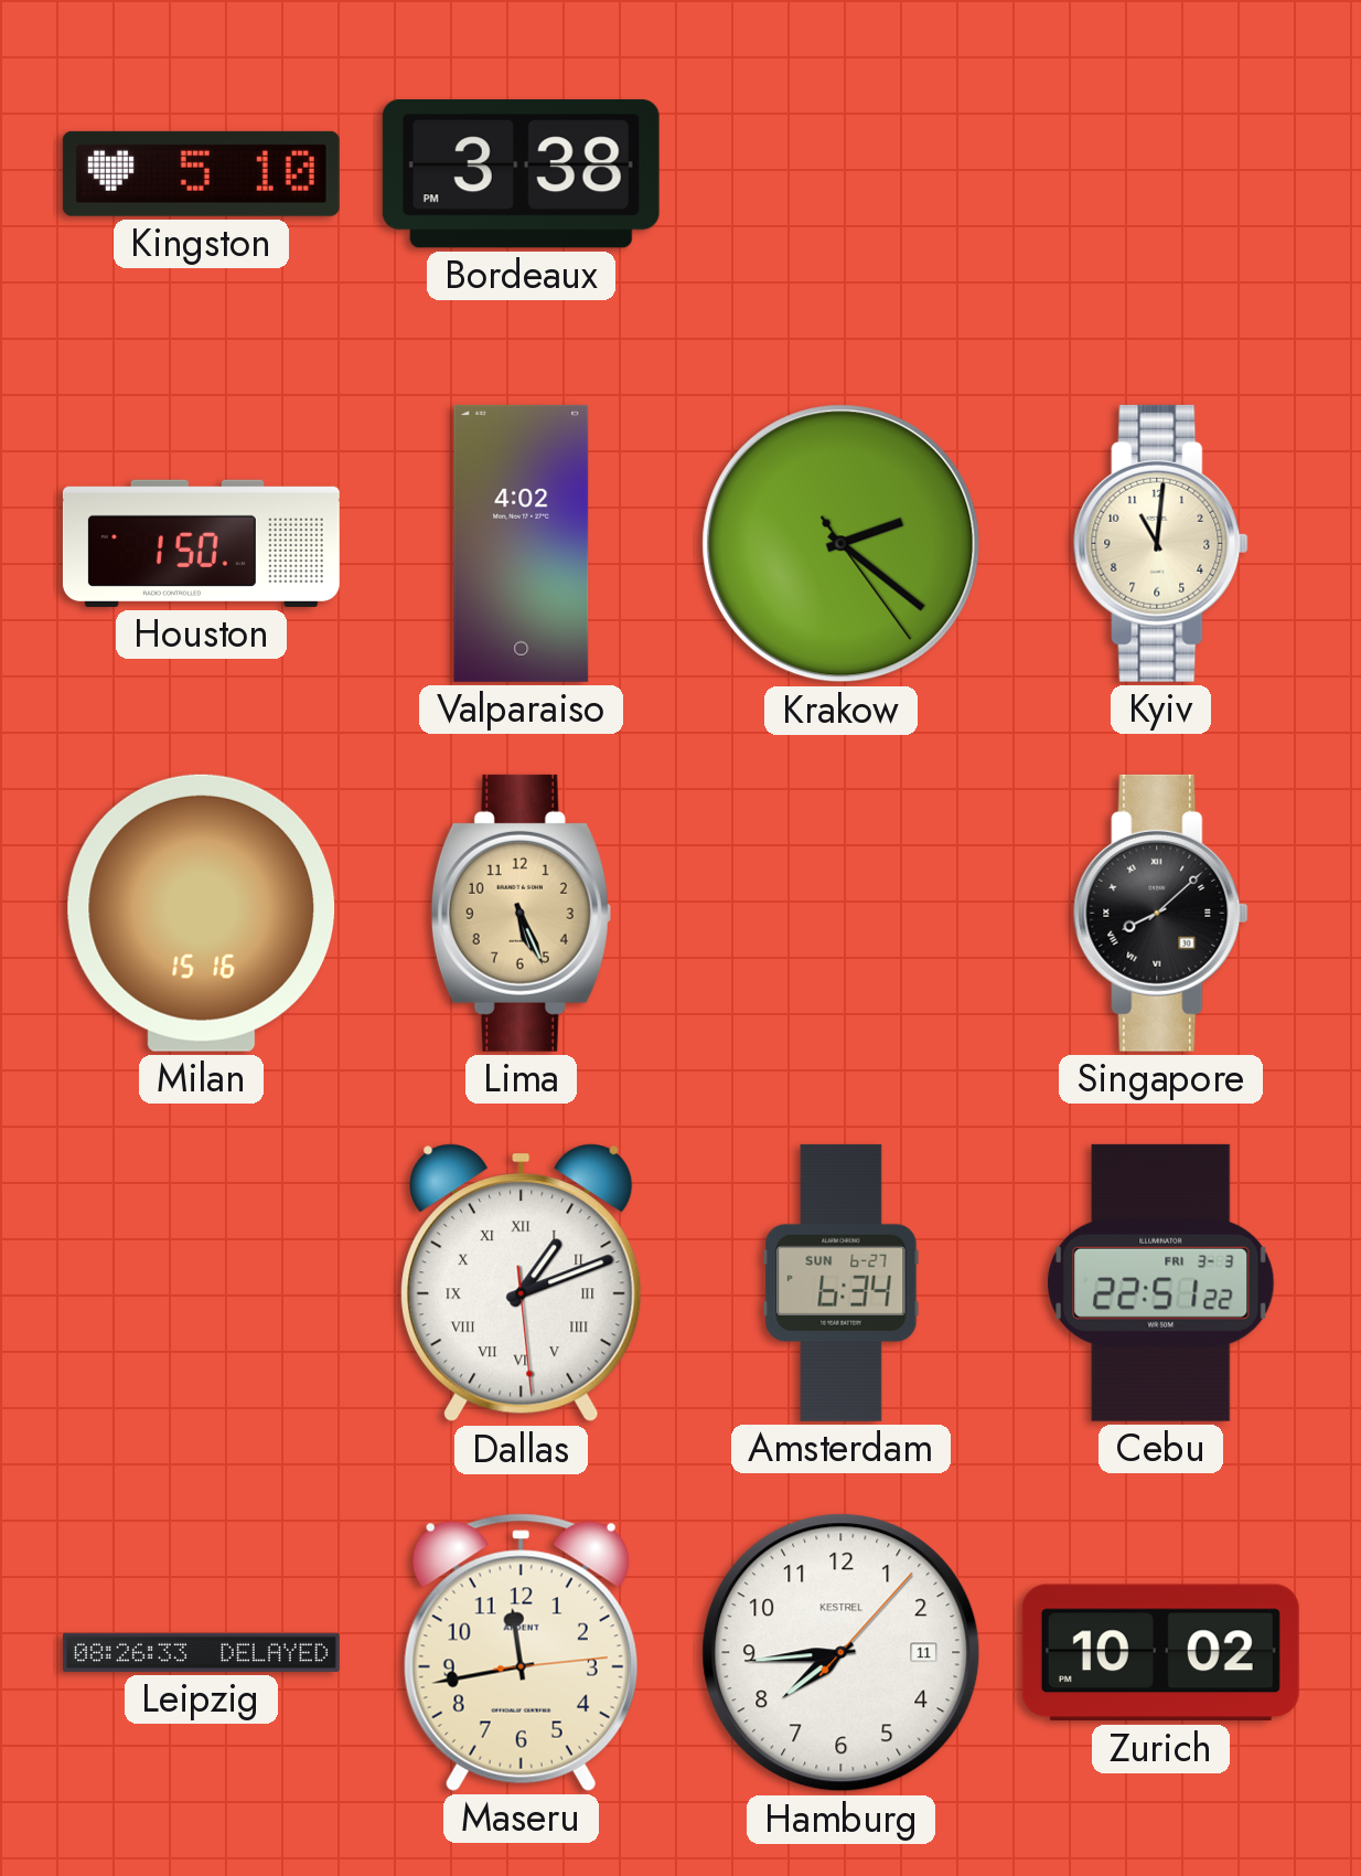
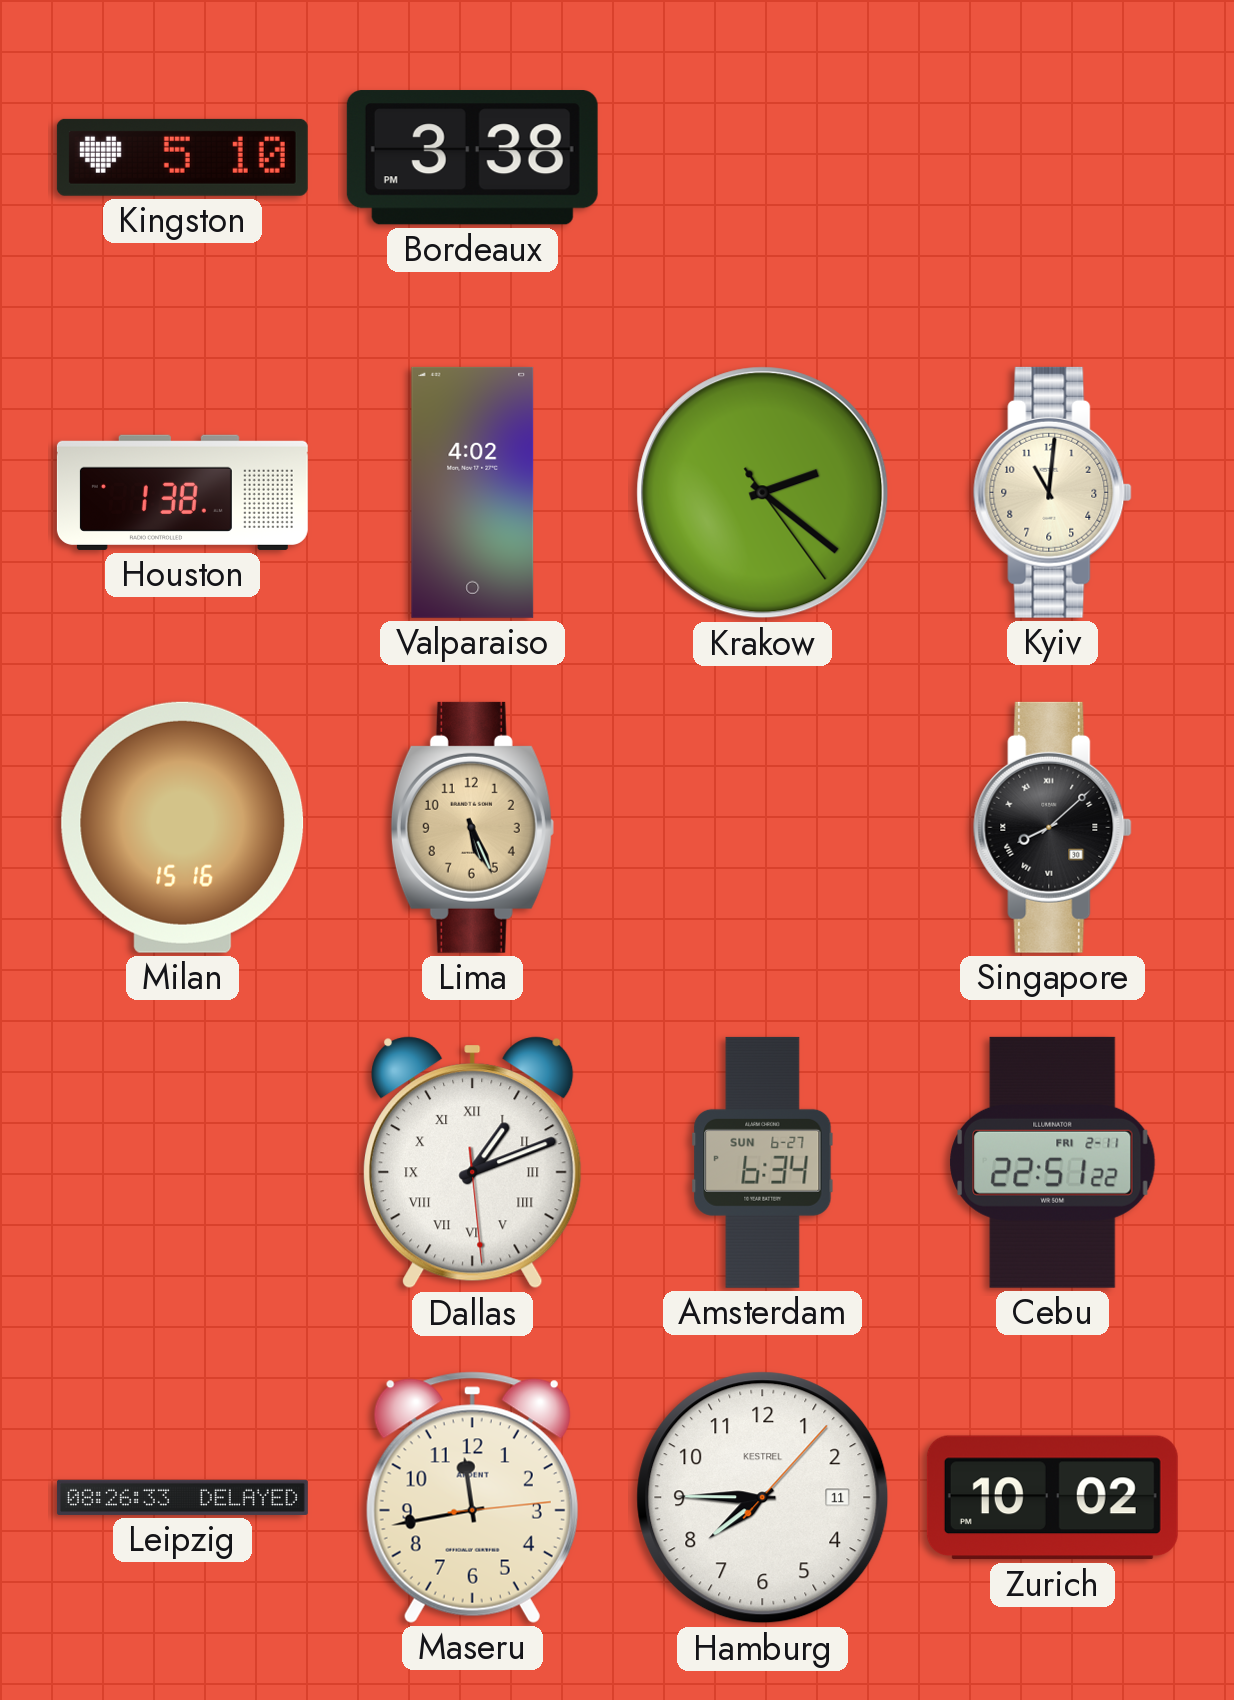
Houston: 1:50 -> 1:38 (182, 492)
Cebu date: FRI 3-3 -> FRI 2-11 (1053, 1162)
Hamburg: 7:44 -> 7:45 (763, 1498)
